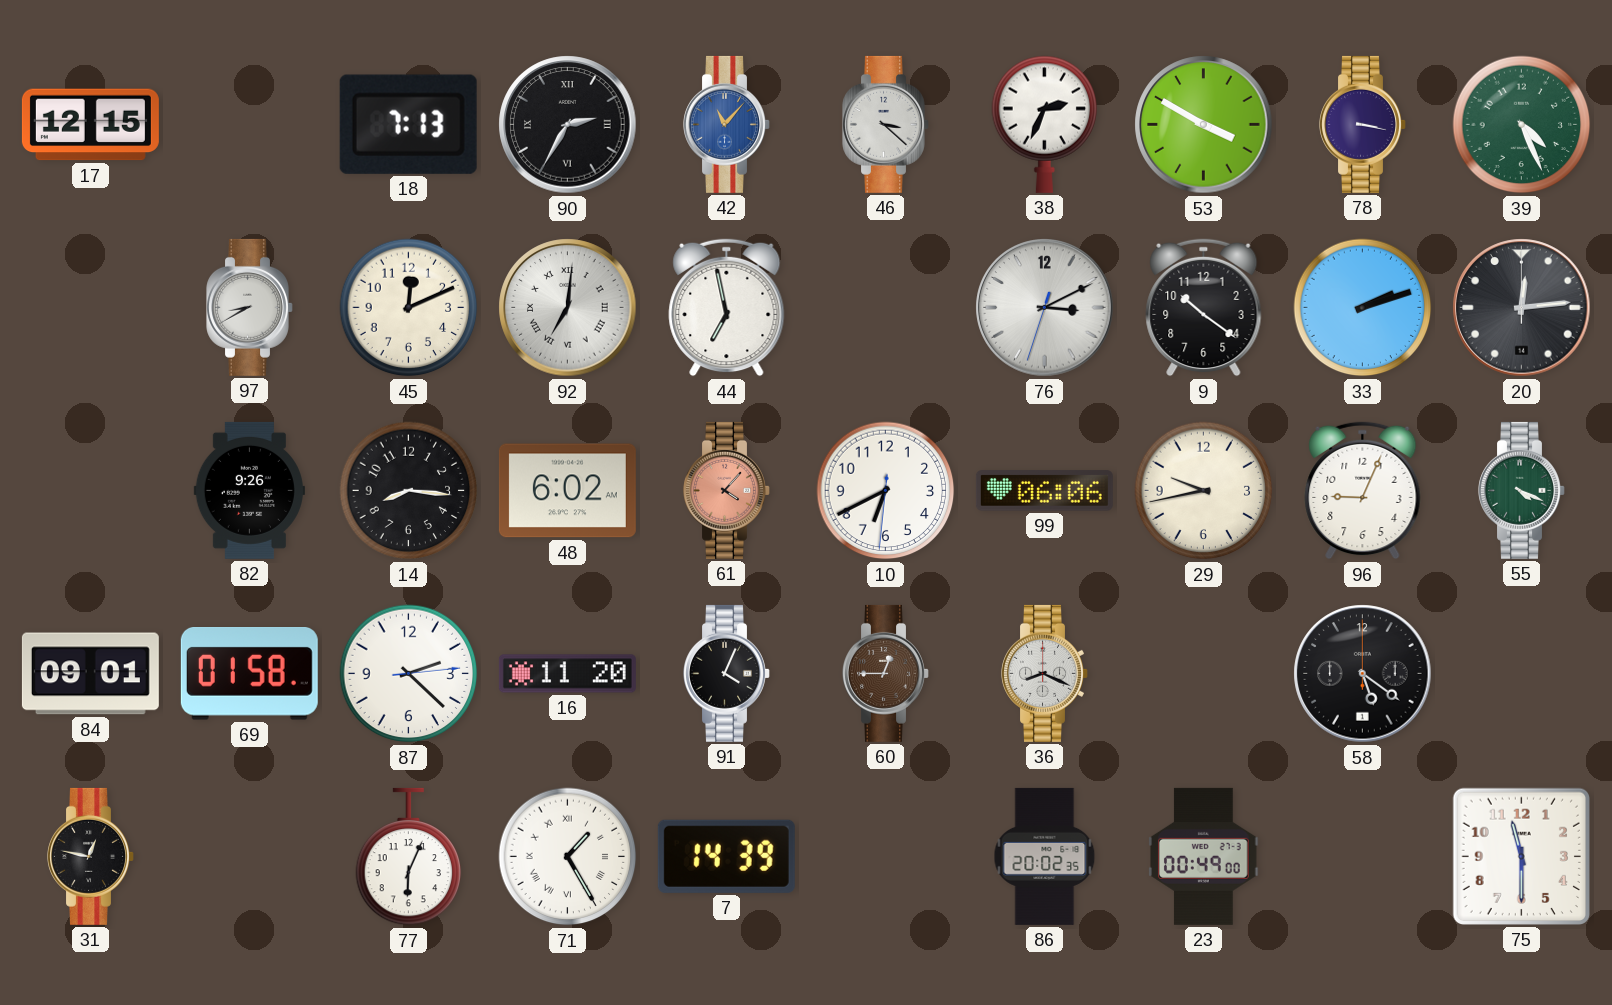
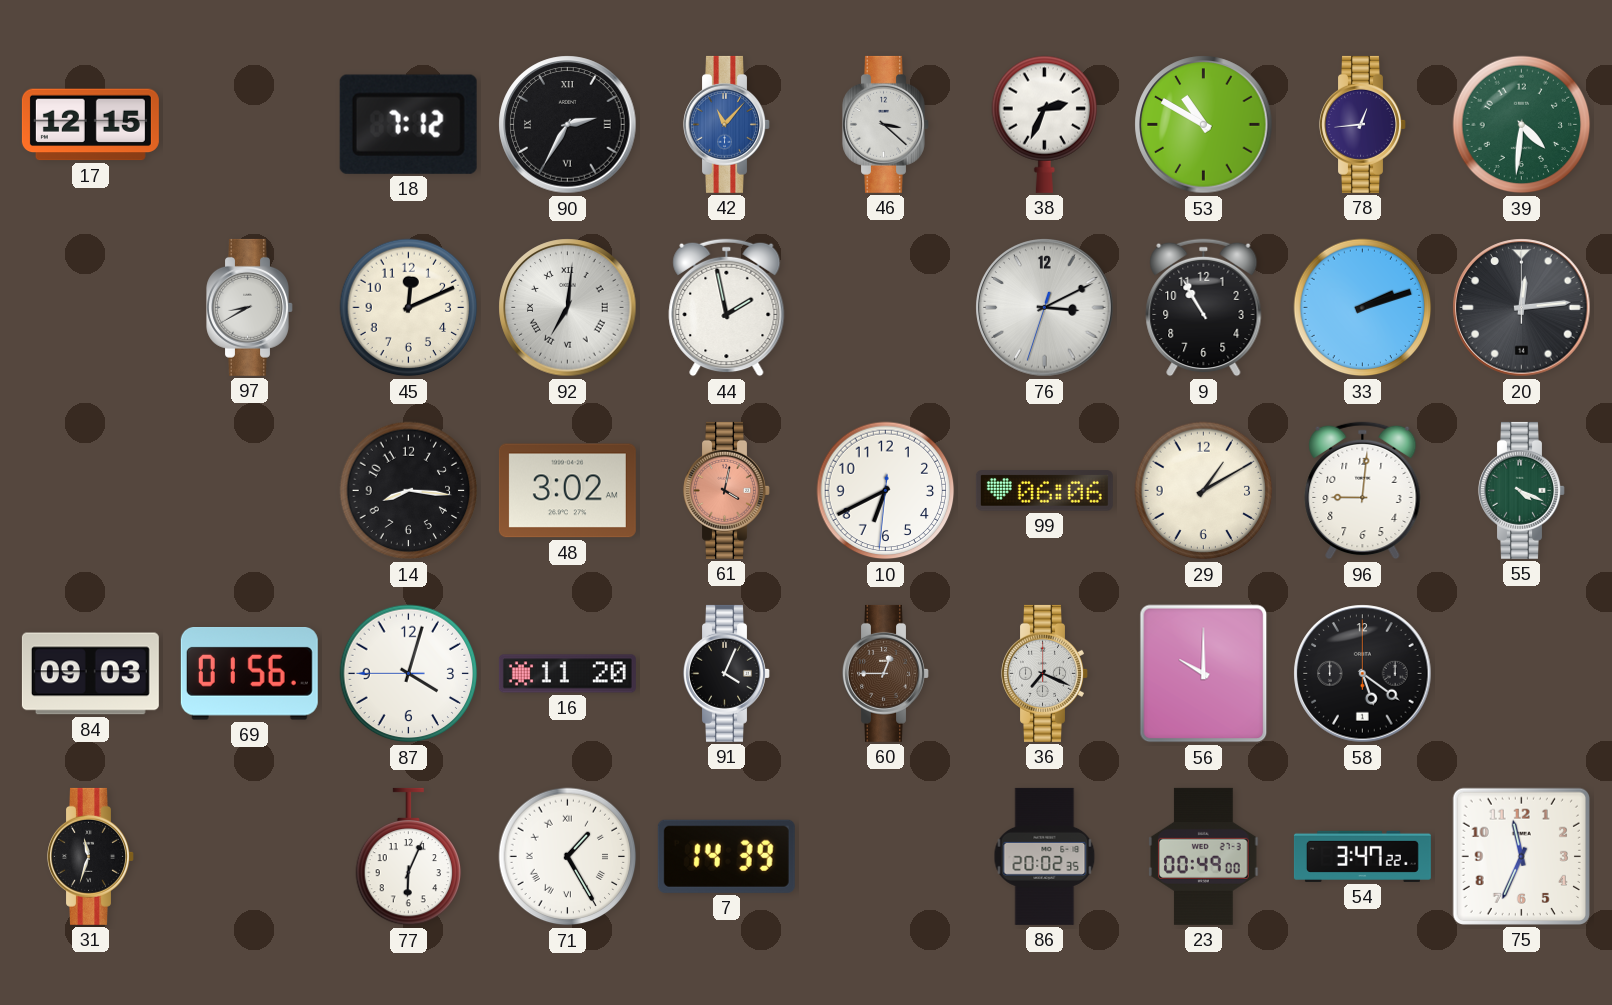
18: 7:13 -> 7:12 (408, 124)
53: 3:50 -> 10:50 (1204, 125)
78: 3:17 -> 12:44 (1363, 124)
39: 4:26 -> 4:31 (1522, 125)
44: 6:58 -> 1:58 (727, 308)
9: 10:21 -> 10:55 (1204, 308)
82: 9:26 -> none (249, 490)
48: 6:02 -> 3:02 (567, 491)
61: 4:07 -> 4:02 (727, 490)
29: 9:43 -> 1:10 (1204, 491)
96: 9:04 -> 9:01 (1363, 491)
84: 09:01 -> 09:03 (90, 674)
69: 01:58 -> 01:56 (249, 674)
87: 2:22 -> 4:02 (409, 674)
36: 8:19 -> 7:19 (1045, 673)
56: none -> 10:00 (1204, 674)
31: 12:47 -> 11:33 (91, 856)
54: none -> 3:47 (1362, 856)
75: 11:30 -> 11:34 (1521, 856)
